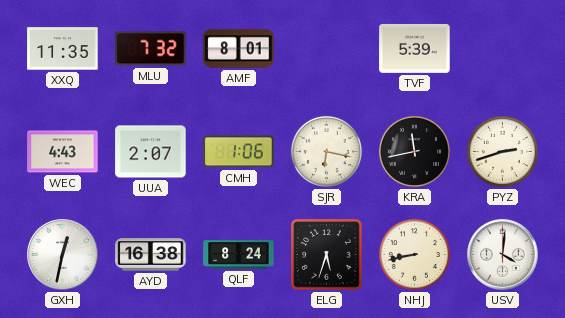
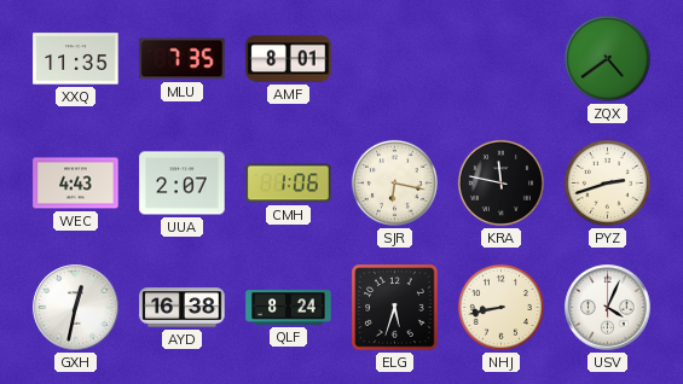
MLU: 7:32 -> 7:35 (183, 59)
TVF: 5:39 -> none (415, 49)
ZQX: none -> 4:39 (607, 58)
KRA: 11:43 -> 11:47 (500, 182)
USV: 4:01 -> 4:04 (608, 308)
